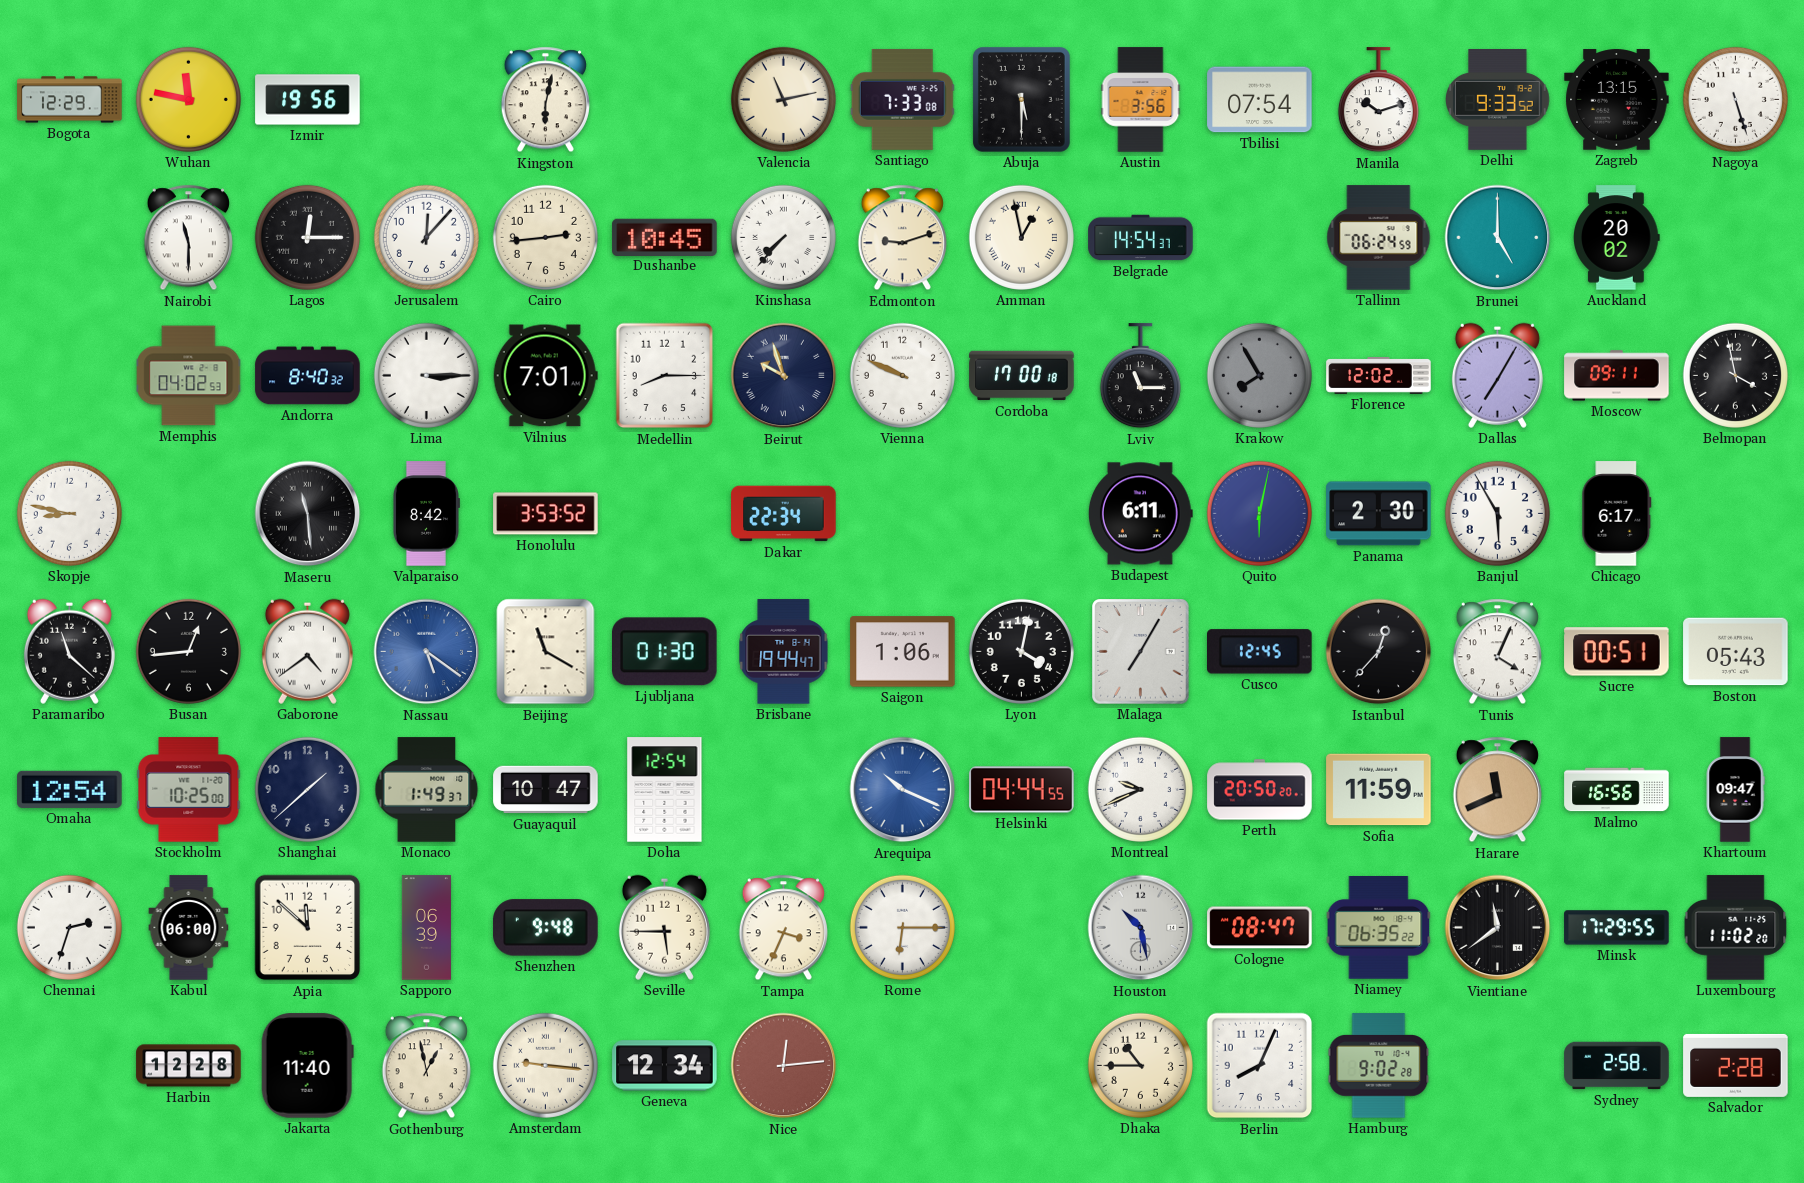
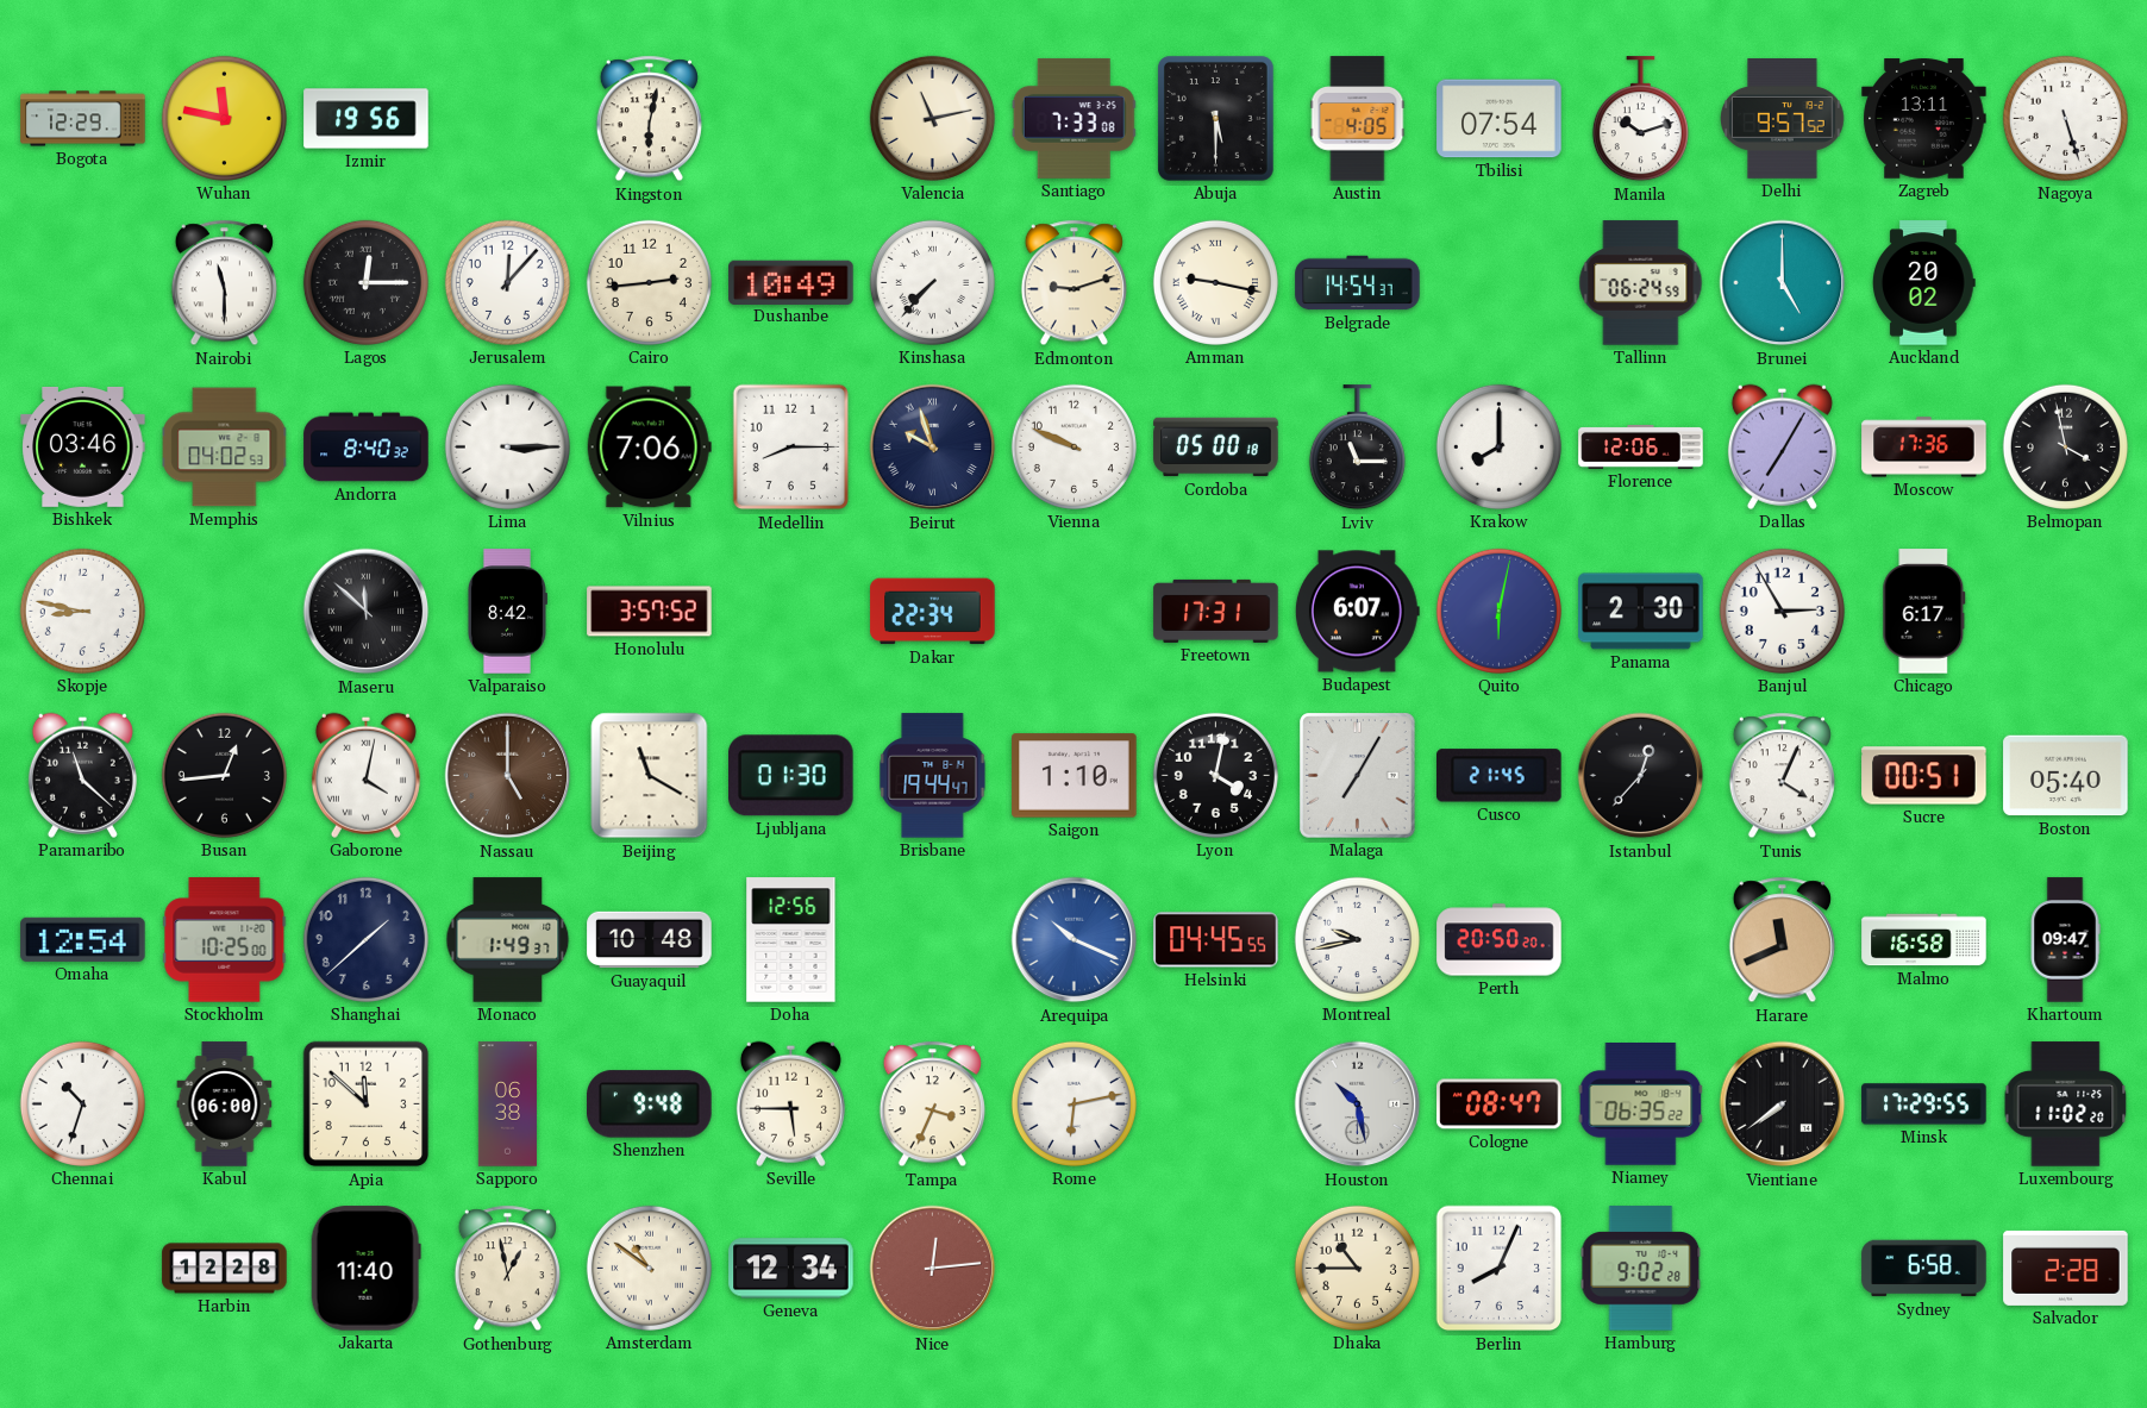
Austin: 3:56 -> 4:05 (1358, 119)
Delhi: 9:33 -> 9:57 (1783, 119)
Zagreb: 13:15 -> 13:11 (1924, 119)
Dushanbe: 10:45 -> 10:49 (791, 282)
Amman: 12:58 -> 9:17 (1215, 282)
Bishkek: none -> 03:46 (83, 446)
Vilnius: 7:01 -> 7:06 (649, 448)
Cordoba: 17:00 -> 05:00 (1216, 448)
Krakow: 7:55 -> 8:00 (1498, 446)
Krakow dial: grey -> white (1498, 446)
Florence: 12:02 -> 12:06 (1641, 448)
Moscow: 09:11 -> 17:36 (1924, 448)
Maseru: 11:29 -> 11:52 (367, 612)
Honolulu: 3:53 -> 3:57 (650, 612)
Freetown: none -> 17:31 (1216, 611)
Budapest: 6:11 -> 6:07 (1357, 612)
Banjul: 5:55 -> 2:55 (1782, 611)
Gaborone: 4:39 -> 4:02 (365, 775)
Nassau: 5:21 -> 5:00 (508, 776)
Nassau dial: blue -> brown (508, 776)
Saigon: 1:06 -> 1:10 (1075, 776)
Cusco: 12:45 -> 21:45 (1500, 776)
Boston: 05:43 -> 05:40 (2066, 776)
Guayaquil: 10:47 -> 10:48 (650, 940)
Doha: 12:54 -> 12:56 (791, 940)
Helsinki: 04:44 -> 04:45 (1216, 940)
Montreal: 9:41 -> 9:43 (1357, 939)
Sofia: 11:59 -> none (1379, 790)
Malmo: 16:56 -> 16:58 (1924, 940)
Chennai: 2:33 -> 10:33 (82, 1103)
Sapporo: 06:39 -> 06:38 (507, 1105)
Rome: 6:15 -> 6:13 (1073, 1103)
Vientiane: 11:39 -> 7:39 (1783, 1105)
Amsterdam: 9:16 -> 10:51 (649, 1268)
Sydney: 2:58 -> 6:58 (1924, 1269)
